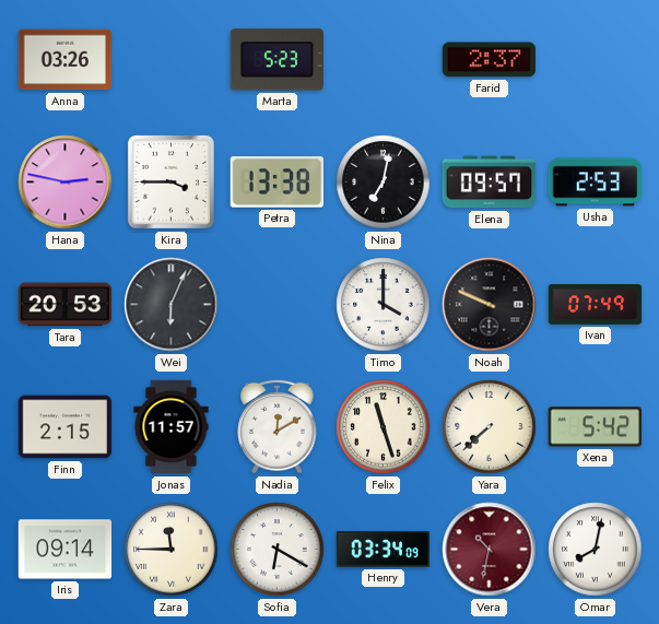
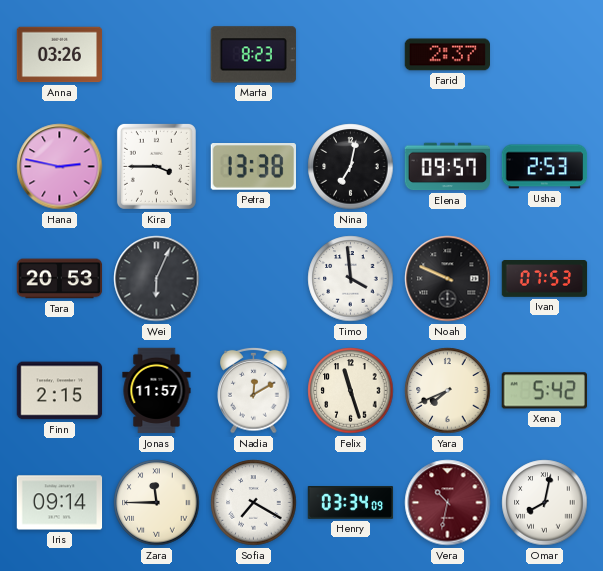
Marta: 5:23 -> 8:23 (253, 55)
Timo: 4:00 -> 3:59 (351, 279)
Ivan: 07:49 -> 07:53 (545, 279)
Yara: 7:38 -> 7:41 (448, 391)
Sofia: 6:20 -> 7:20 (254, 503)
